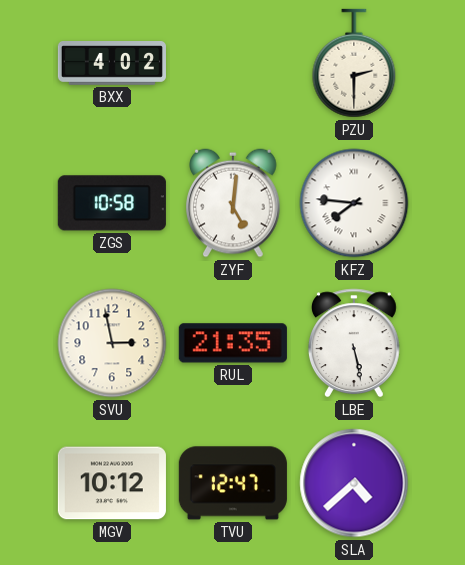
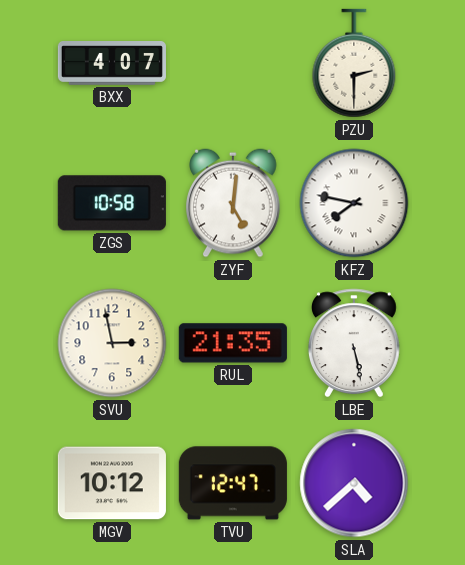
BXX: 4:02 -> 4:07 (112, 64)
KFZ: 7:46 -> 7:47 (354, 203)
